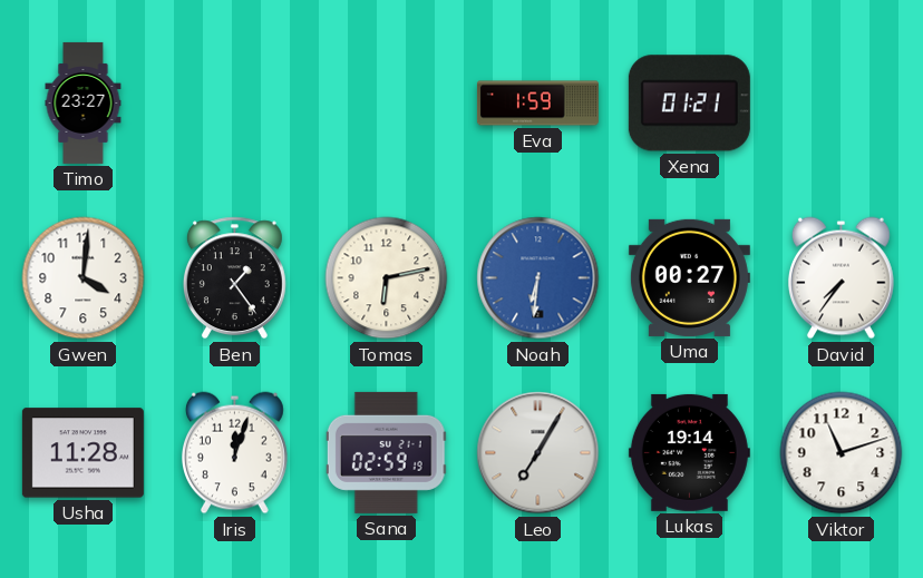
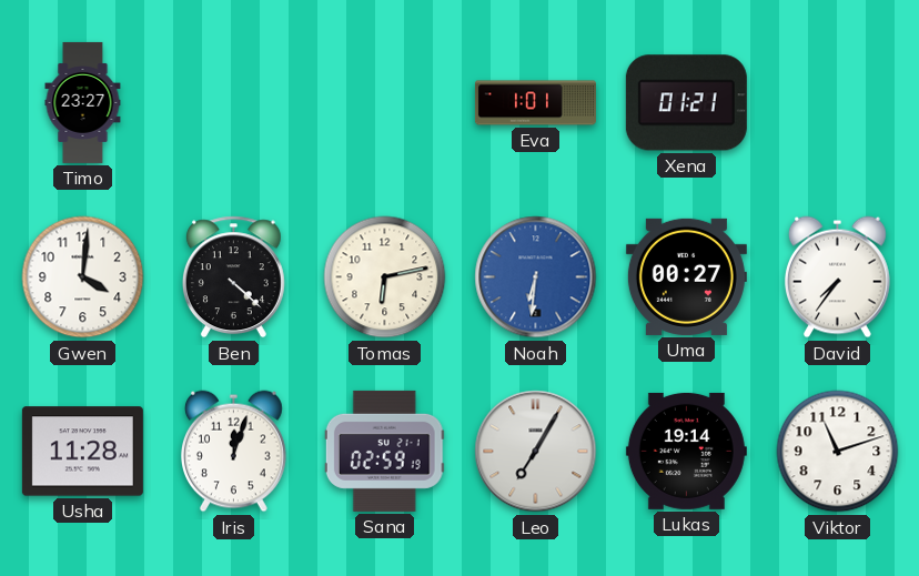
Eva: 1:59 -> 1:01 (535, 103)
Ben: 1:24 -> 4:22 (233, 277)
